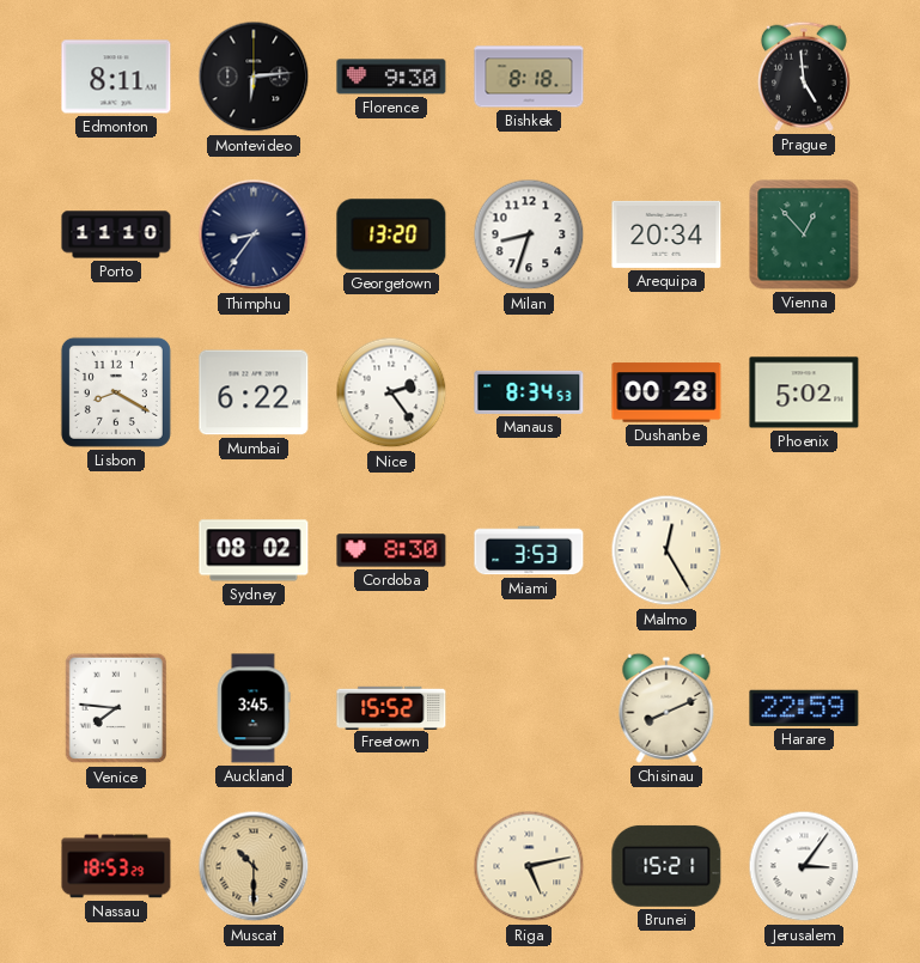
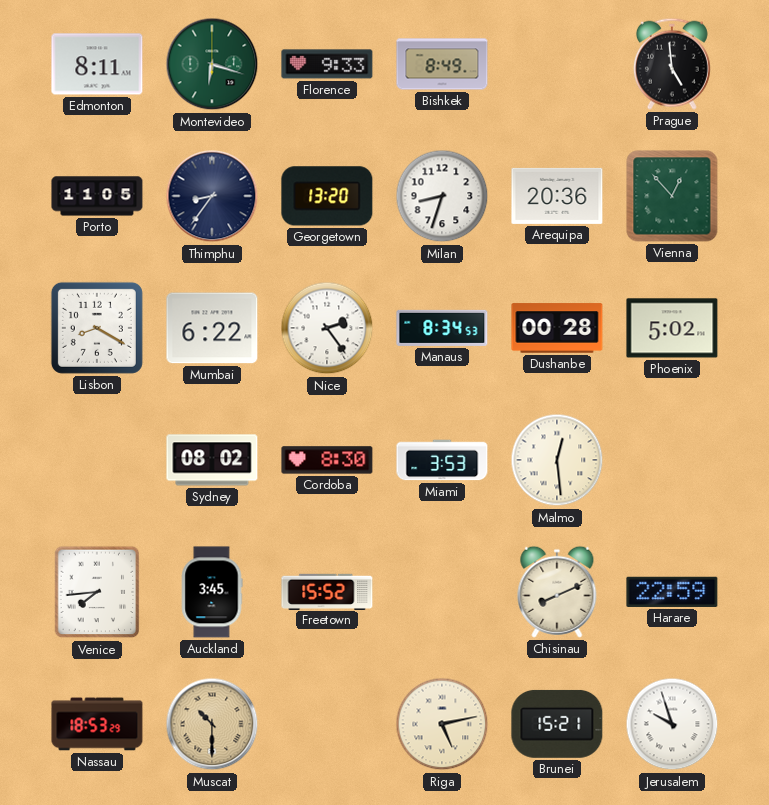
Montevideo: 6:14 -> 6:18 (212, 64)
Montevideo dial: black -> green (212, 64)
Florence: 9:30 -> 9:33 (327, 64)
Bishkek: 8:18 -> 8:49 (442, 64)
Porto: 11:10 -> 11:05 (97, 196)
Arequipa: 20:34 -> 20:36 (557, 196)
Malmo: 12:25 -> 12:29 (557, 460)
Venice: 7:46 -> 7:44 (97, 592)
Jerusalem: 3:06 -> 9:57 (672, 724)
